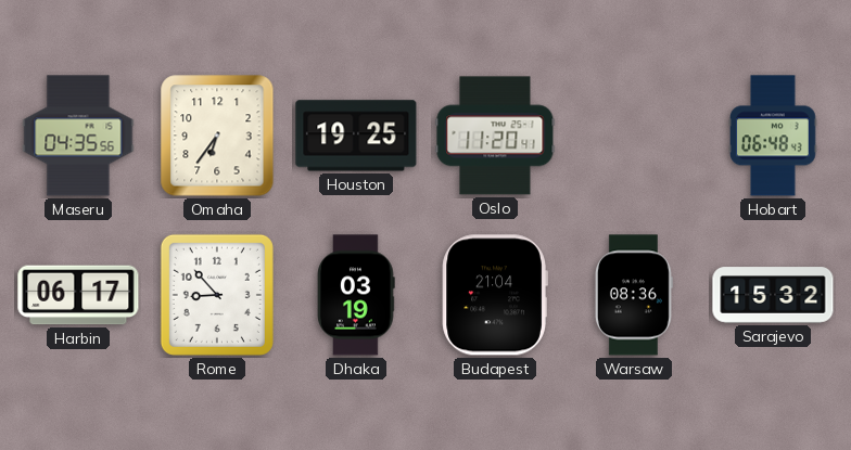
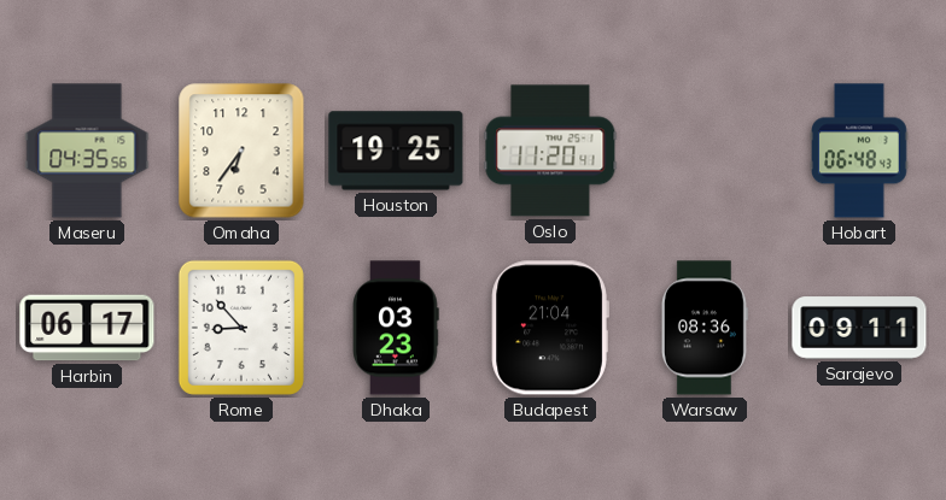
Dhaka: 03:19 -> 03:23 (396, 328)
Sarajevo: 15:32 -> 09:11 (859, 328)
